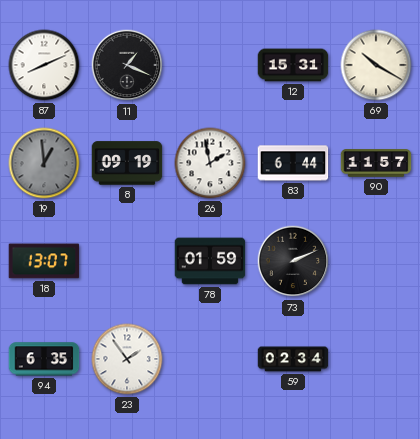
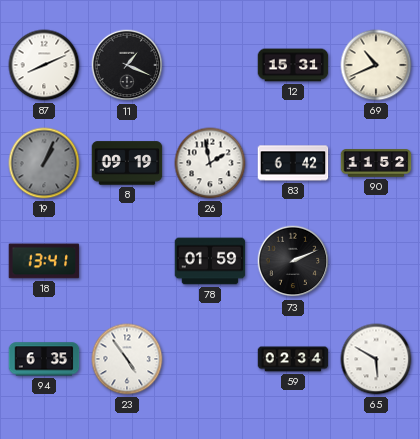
69: 10:20 -> 10:41 (376, 65)
19: 12:59 -> 1:04 (44, 163)
83: 6:44 -> 6:42 (293, 163)
90: 11:57 -> 11:52 (376, 163)
18: 13:07 -> 13:41 (44, 261)
23: 1:54 -> 4:54 (127, 359)
65: none -> 5:50 (376, 359)
